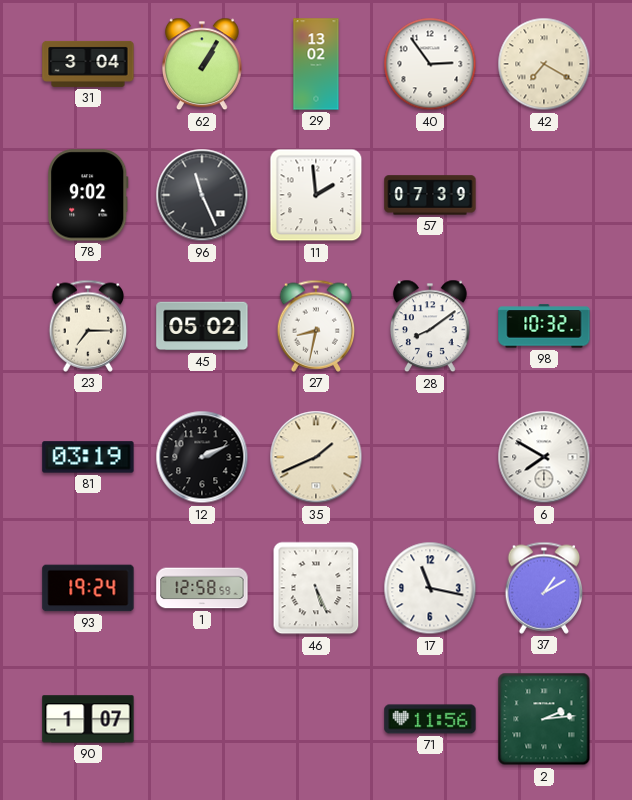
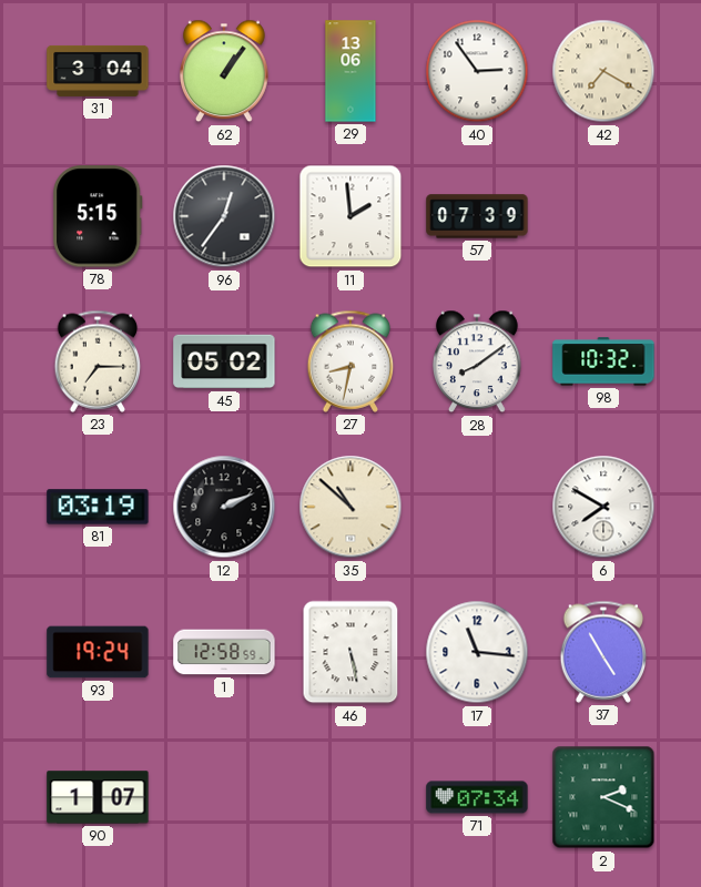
62: 1:05 -> 1:06 (224, 71)
29: 13:02 -> 13:06 (350, 71)
78: 9:02 -> 5:15 (98, 216)
96: 11:26 -> 12:36 (224, 216)
35: 1:41 -> 10:52 (350, 507)
46: 5:26 -> 5:28 (350, 652)
17: 11:17 -> 11:16 (477, 652)
37: 1:10 -> 4:55 (603, 652)
71: 11:56 -> 07:34 (477, 797)
2: 2:14 -> 2:19 (603, 797)
